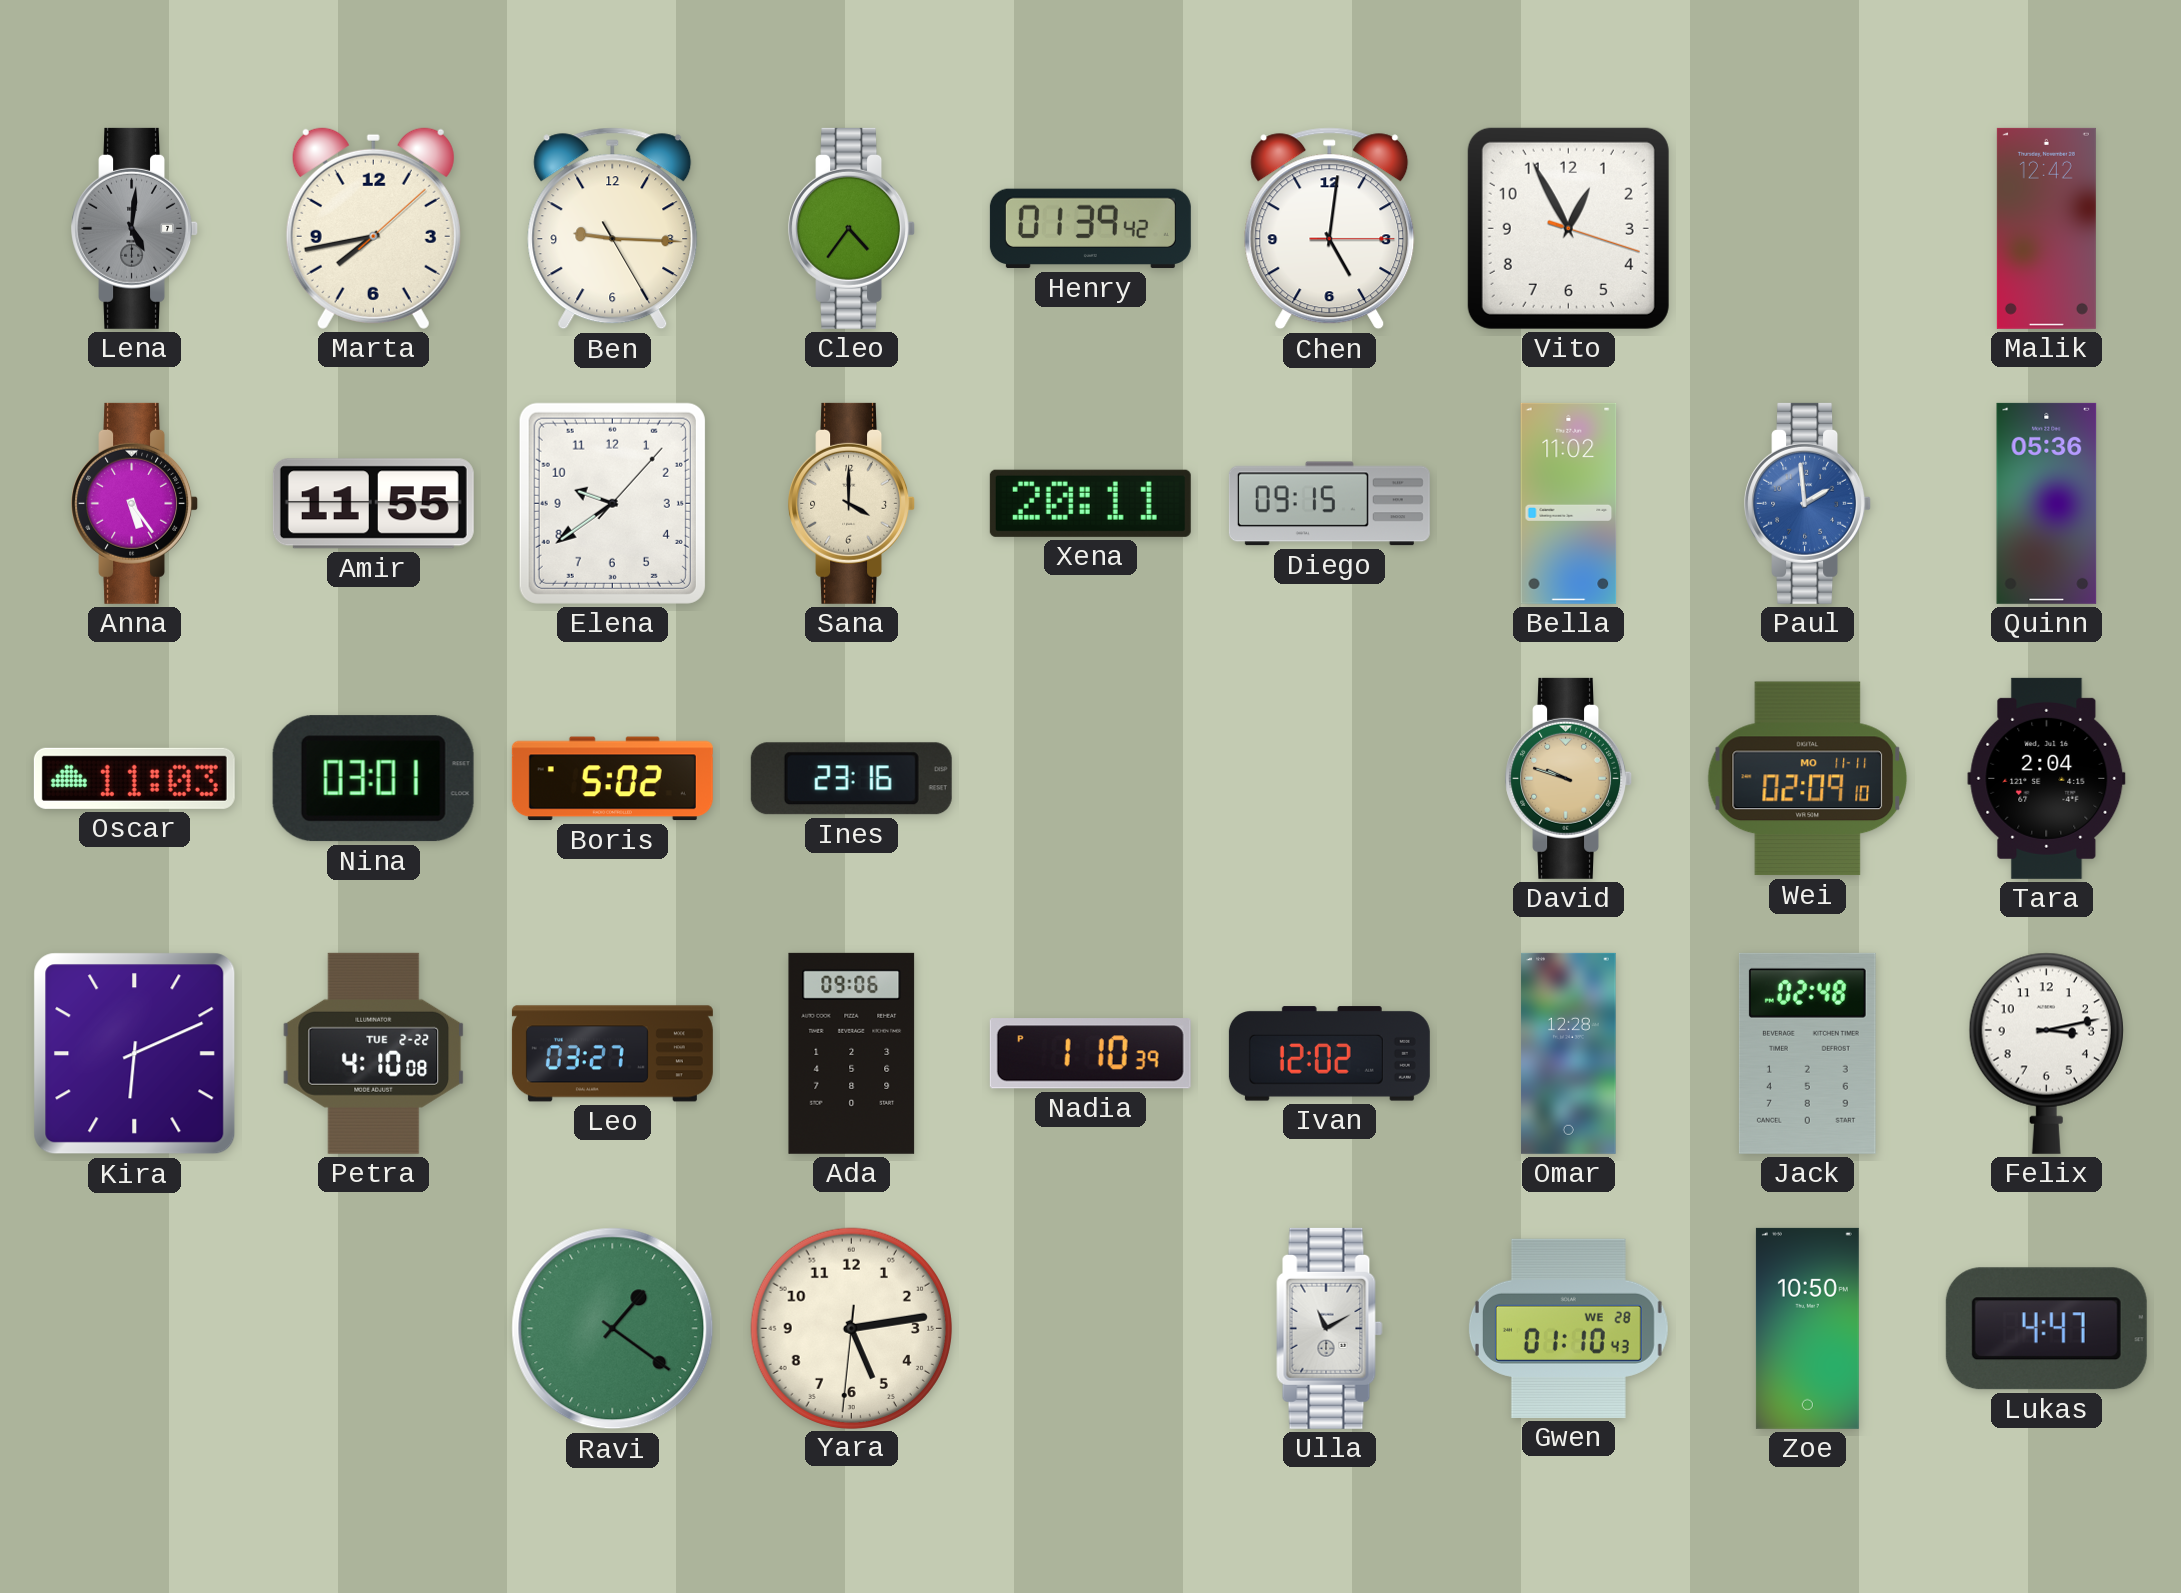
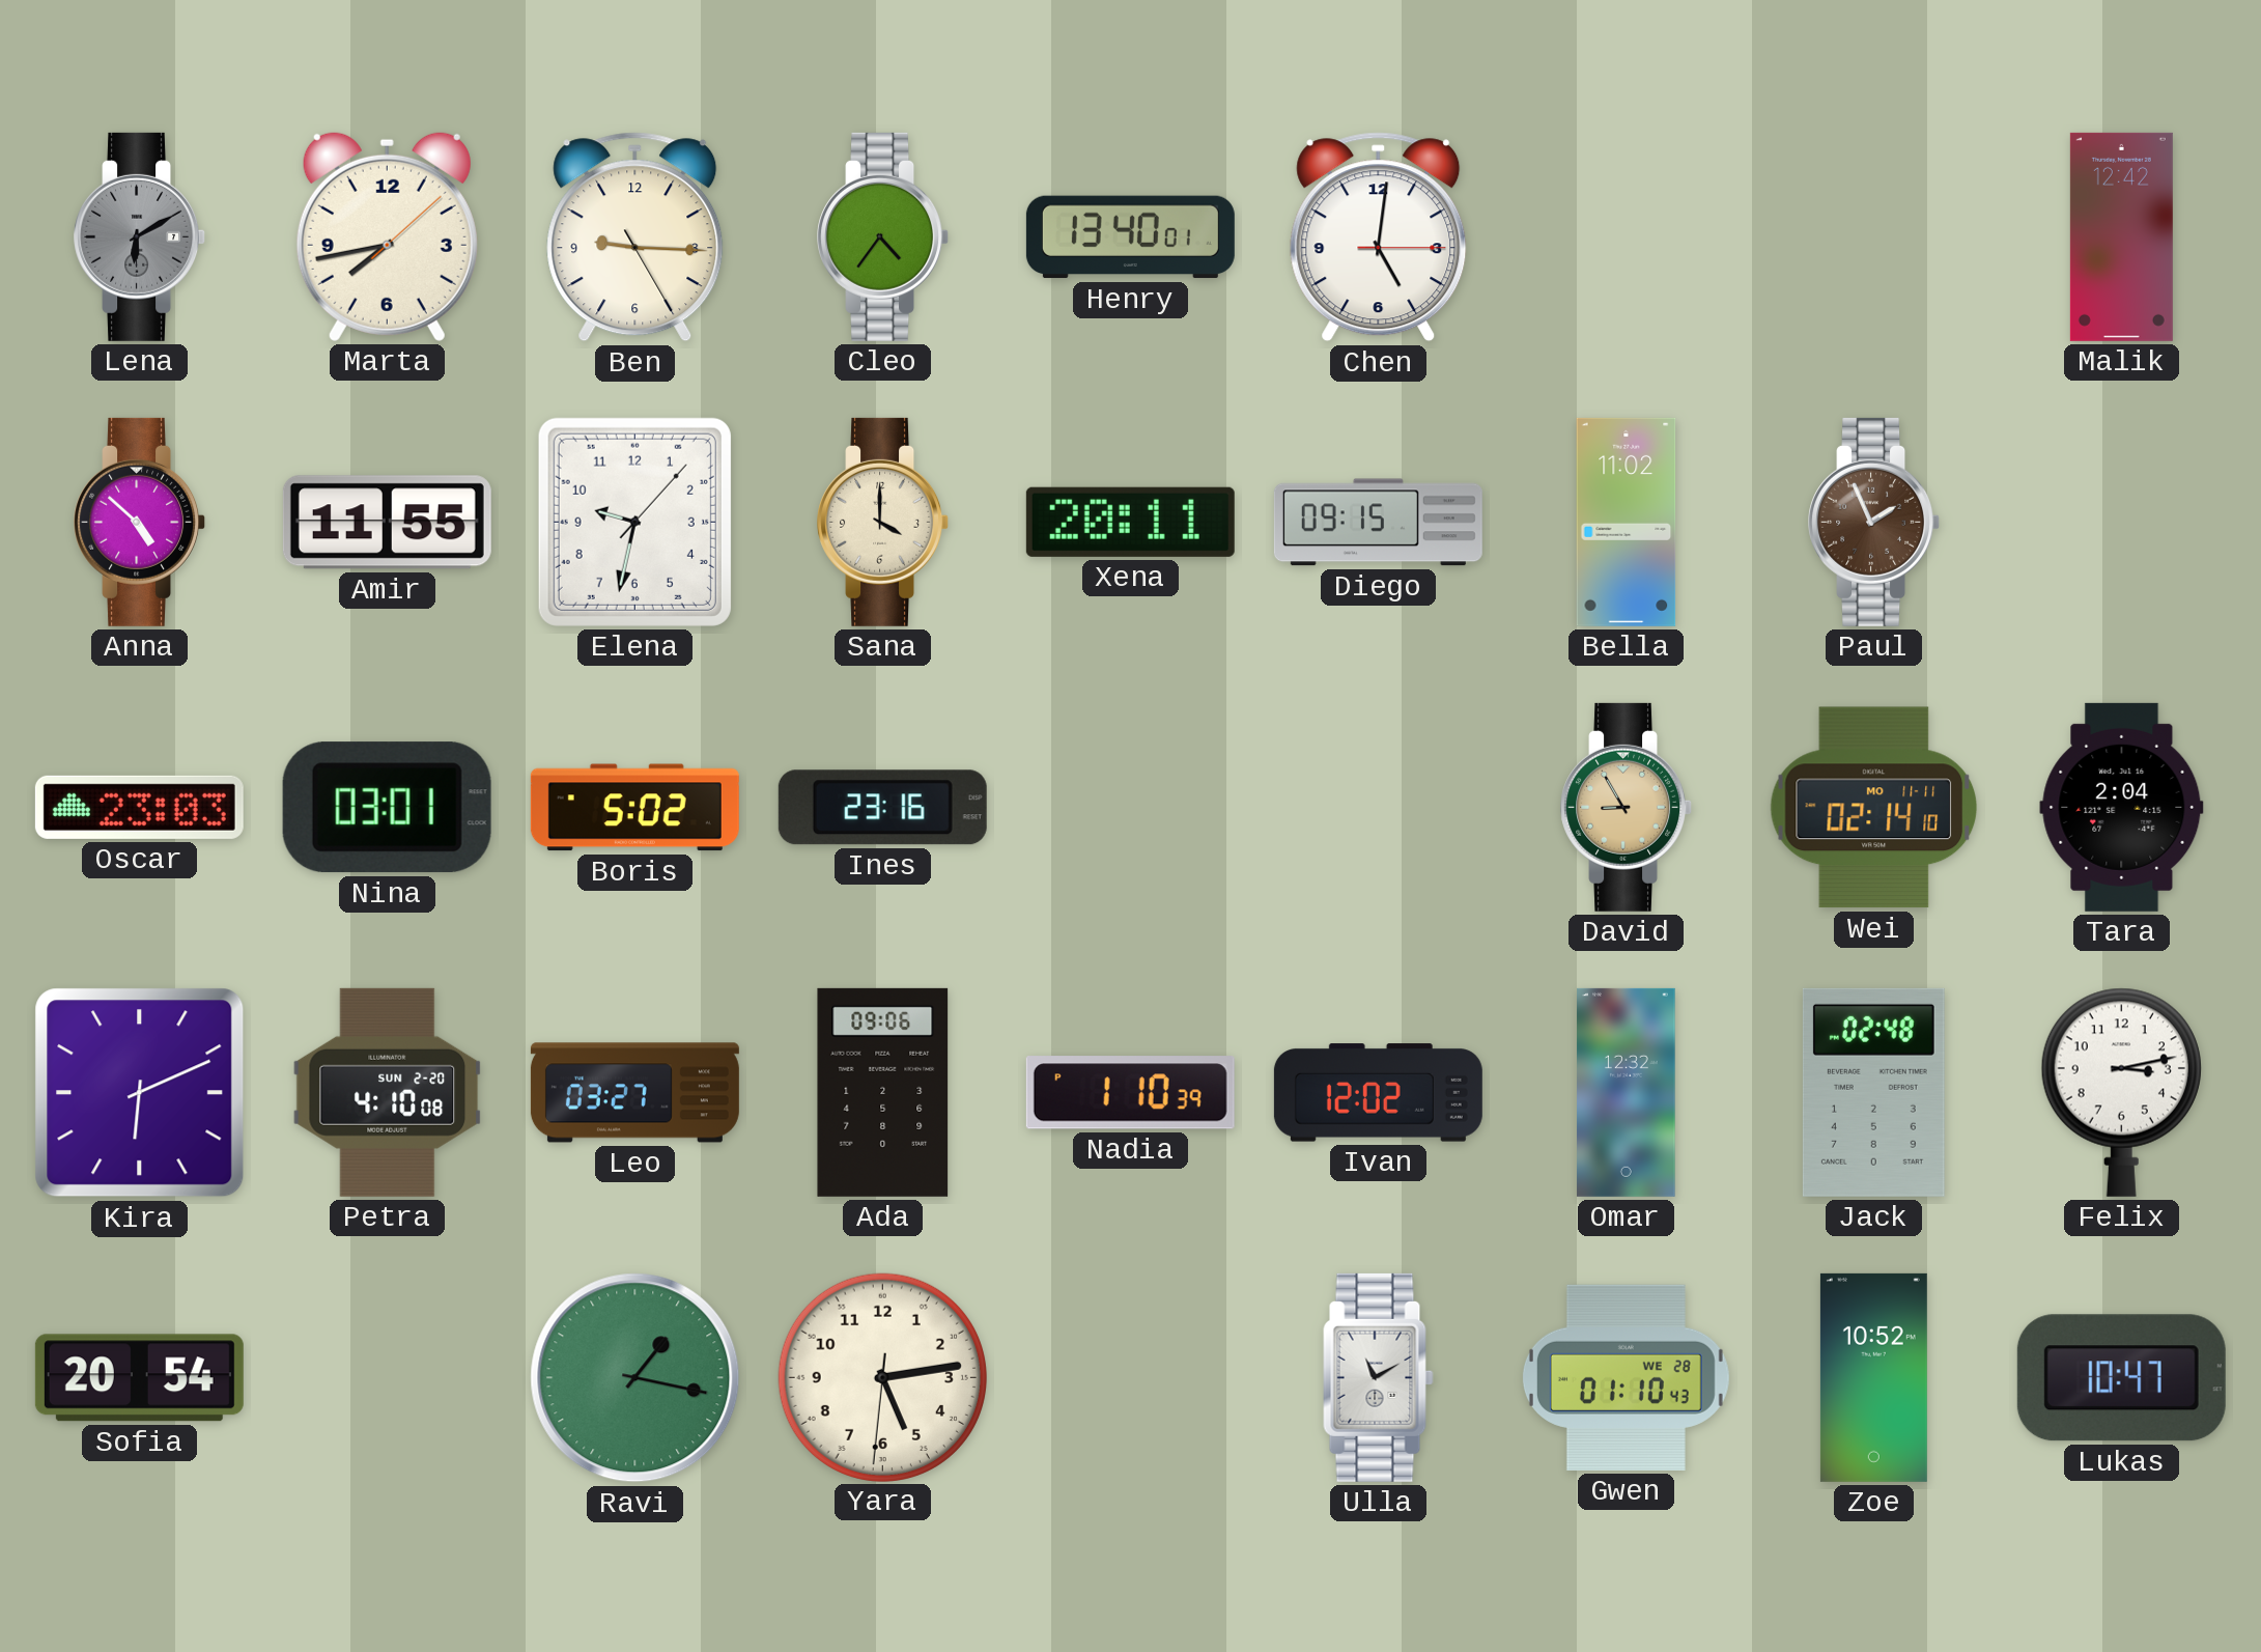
Lena: 5:01 -> 6:10 (140, 236)
Henry: 01:39 -> 13:40 (1130, 237)
Vito: 12:55 -> none (1568, 228)
Anna: 5:24 -> 4:52 (140, 522)
Elena: 9:39 -> 9:32 (634, 522)
Paul: 1:59 -> 1:56 (1874, 522)
Paul dial: blue -> brown (1874, 522)
Quinn: 05:36 -> none (2047, 503)
Oscar: 11:03 -> 23:03 (139, 807)
David: 9:48 -> 8:55 (1627, 807)
Wei: 02:09 -> 02:14 (1874, 808)
Petra date: TUE 2-22 -> SUN 2-20 (388, 1092)
Omar: 12:28 -> 12:32 (1627, 1092)
Sofia: none -> 20:54 (139, 1378)
Ravi: 1:21 -> 1:17 (635, 1378)
Zoe: 10:50 -> 10:52 (1873, 1377)
Lukas: 4:47 -> 10:47 (2121, 1378)
